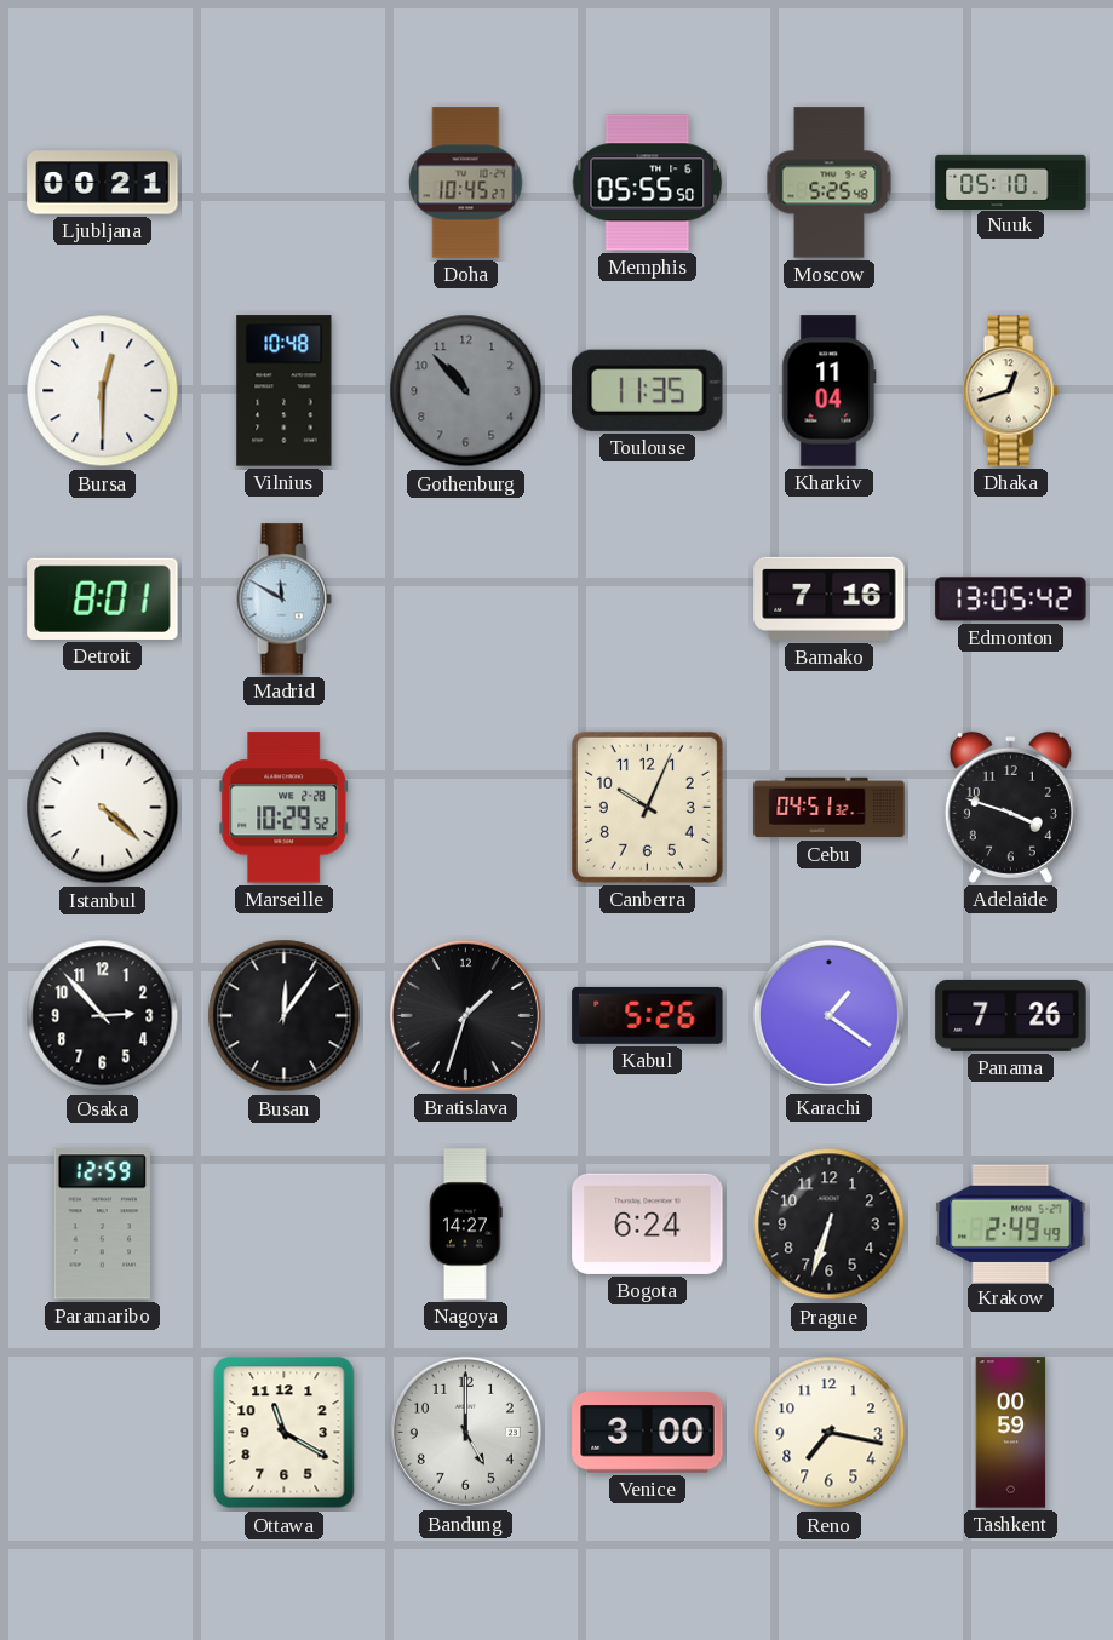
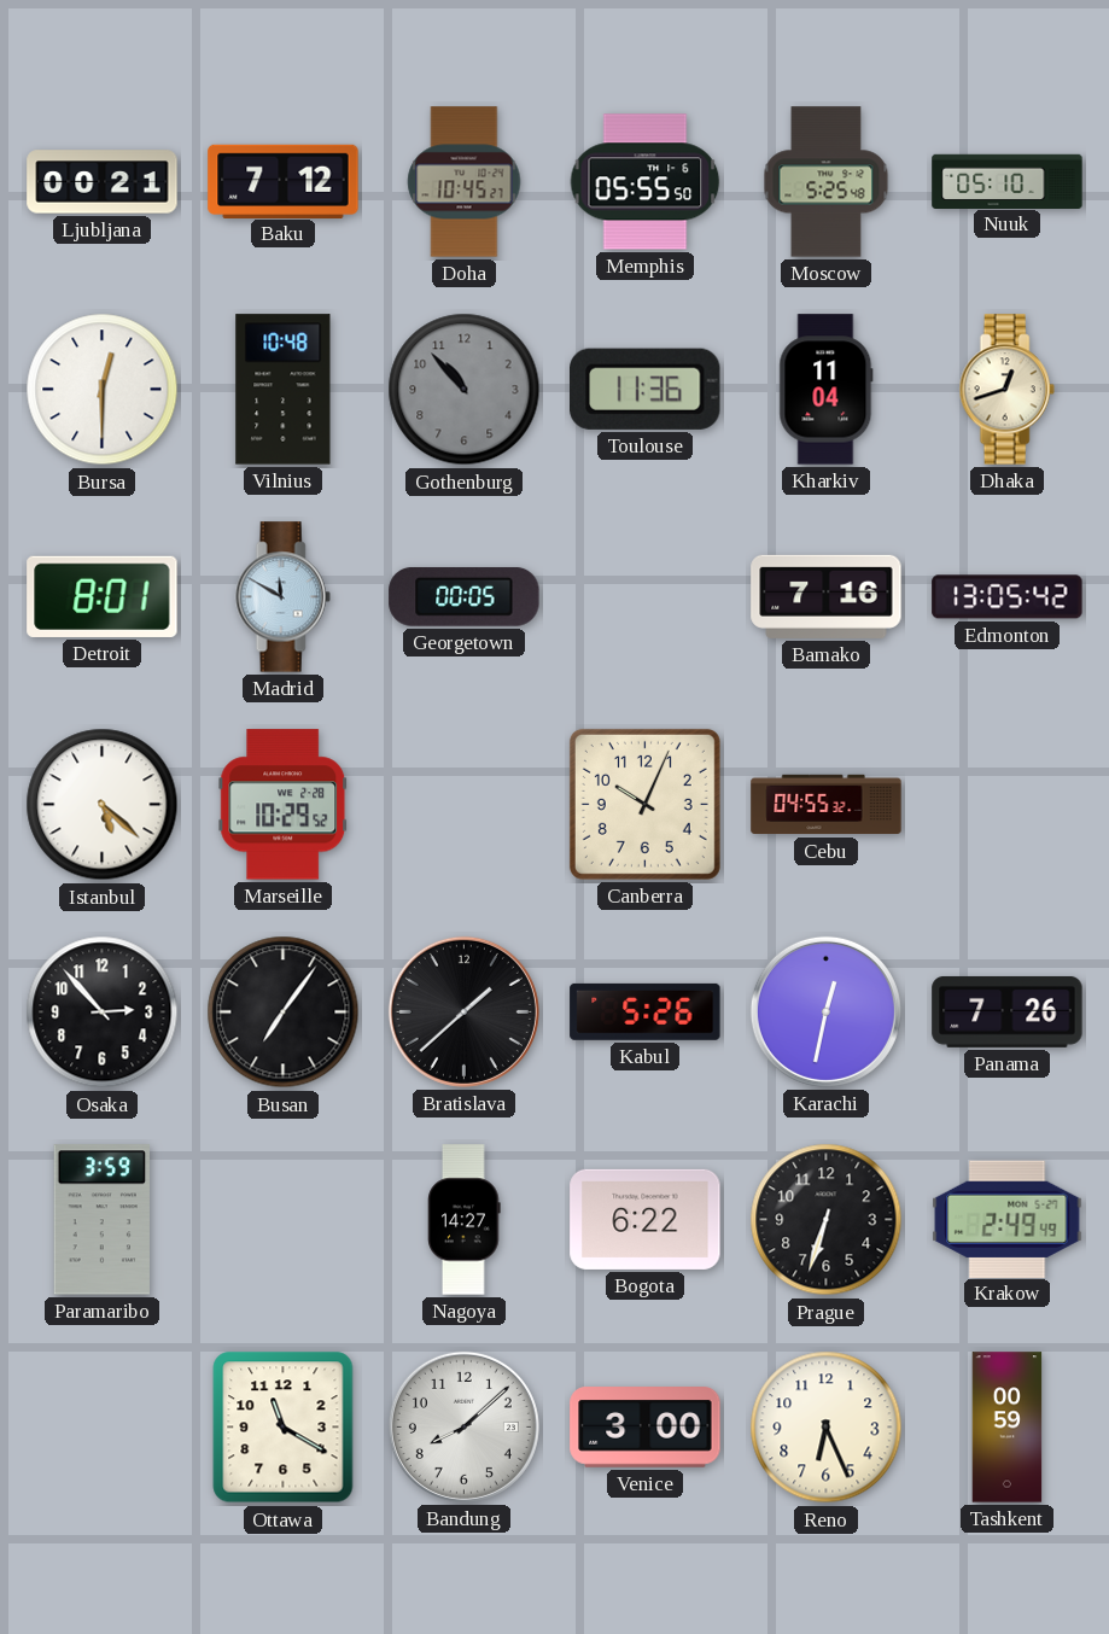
Baku: none -> 7:12 (284, 181)
Toulouse: 11:35 -> 11:36 (646, 389)
Georgetown: none -> 00:05 (465, 597)
Istanbul: 4:22 -> 5:22 (103, 805)
Cebu: 04:51 -> 04:55 (827, 805)
Adelaide: 3:48 -> none (1010, 807)
Busan: 12:06 -> 7:06 (284, 1013)
Bratislava: 1:33 -> 1:38 (463, 1011)
Karachi: 1:21 -> 12:32 (825, 1011)
Paramaribo: 12:59 -> 3:59 (101, 1220)
Bogota: 6:24 -> 6:22 (646, 1219)
Bandung: 5:00 -> 8:08 (463, 1426)
Reno: 7:17 -> 6:26 (827, 1428)
